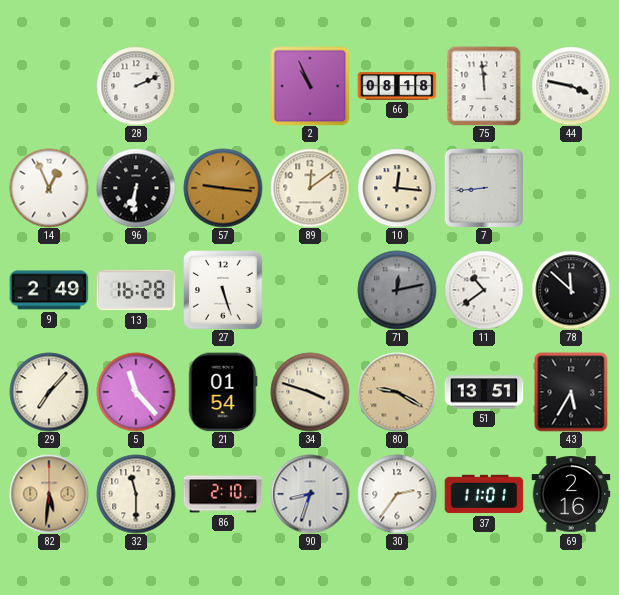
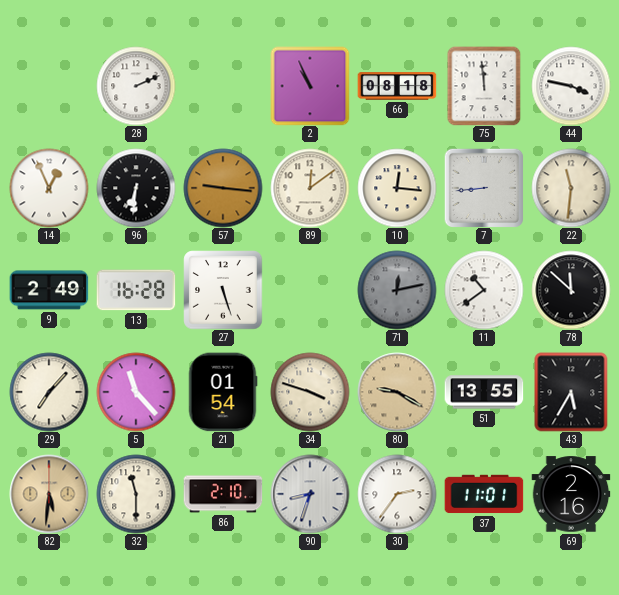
22: none -> 11:31 (571, 188)
51: 13:51 -> 13:55 (484, 392)
